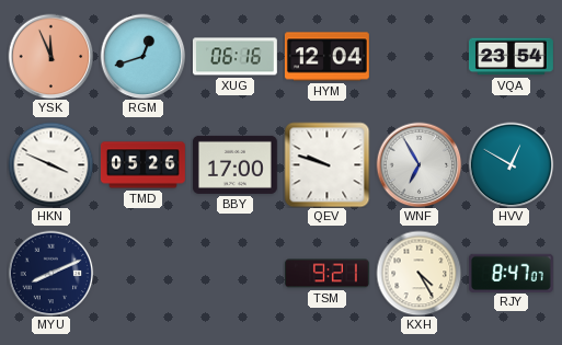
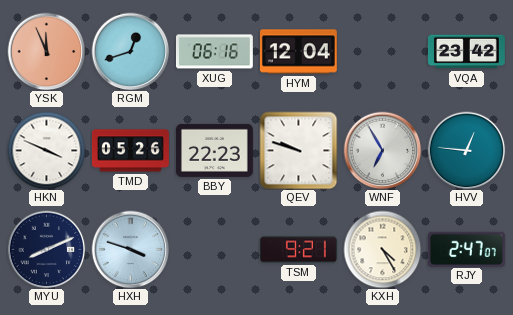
VQA: 23:54 -> 23:42 (466, 52)
BBY: 17:00 -> 22:23 (214, 150)
HVV: 12:50 -> 12:46 (466, 150)
HXH: none -> 3:48 (130, 249)
RJY: 8:47 -> 2:47 (466, 249)
